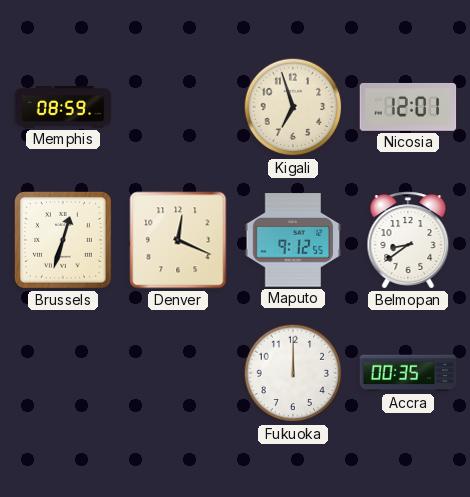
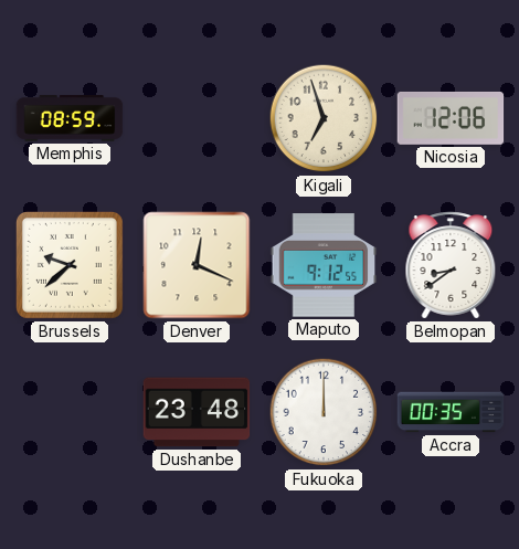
Nicosia: 12:01 -> 12:06 (451, 118)
Brussels: 12:33 -> 9:38 (70, 265)
Dushanbe: none -> 23:48 (197, 412)
